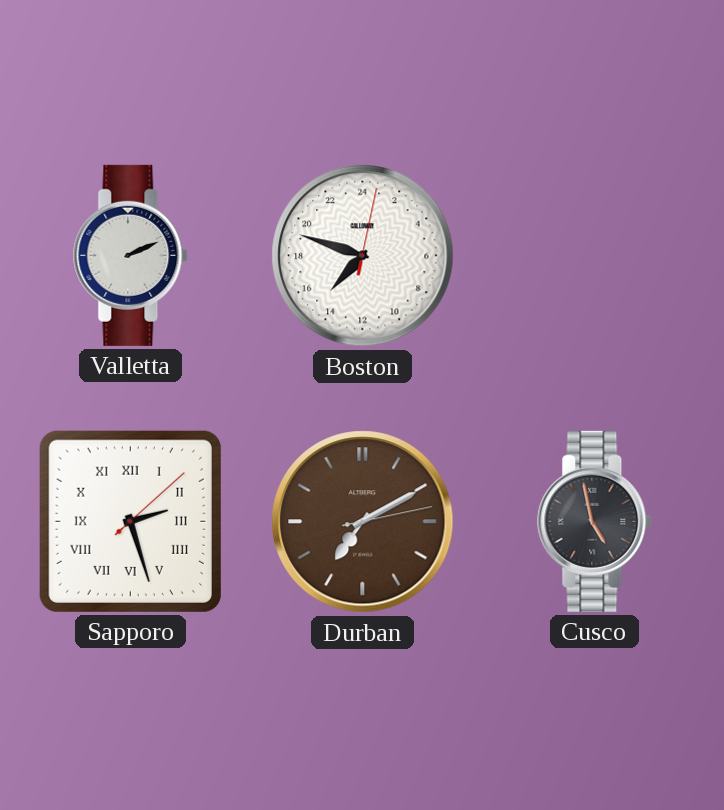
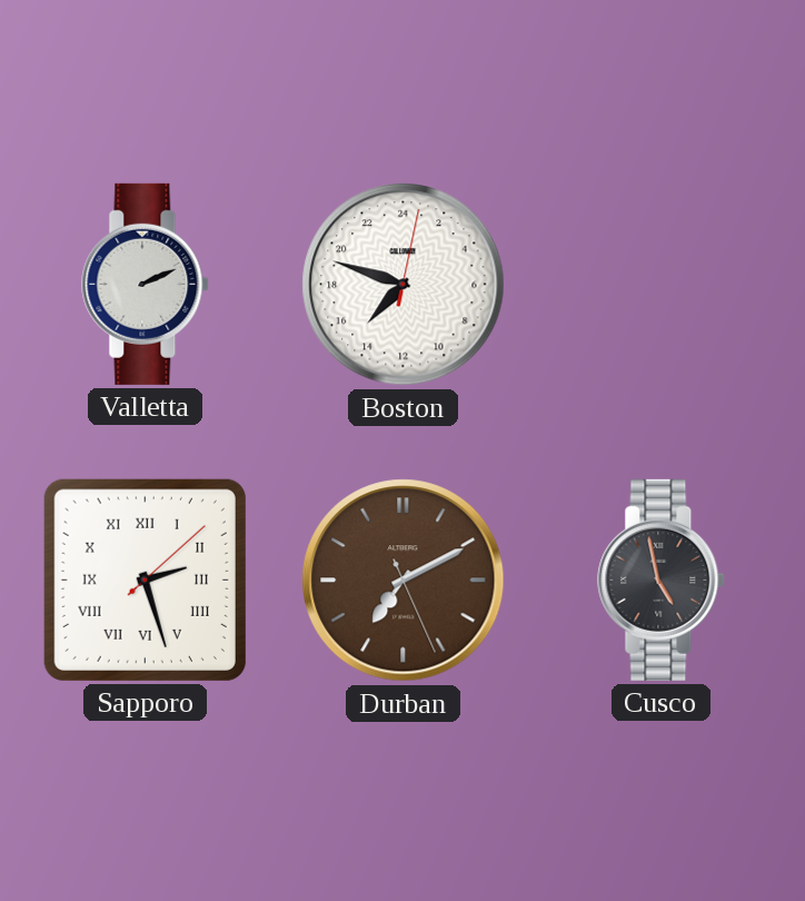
Durban: 7:10:13 -> 7:10:26 (404, 581)
